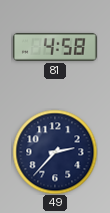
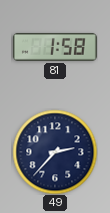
81: 4:58 -> 1:58 (55, 47)
